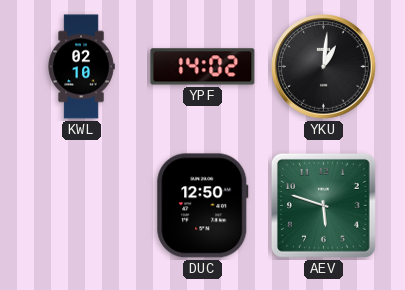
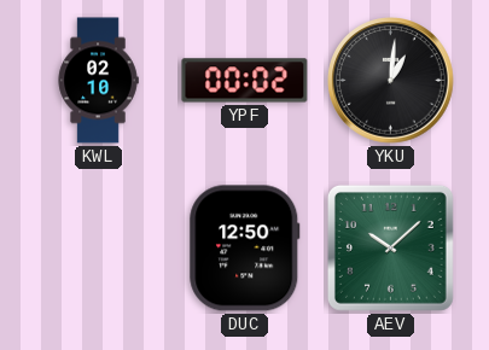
YPF: 14:02 -> 00:02 (245, 81)
AEV: 5:48 -> 10:08 (390, 247)
